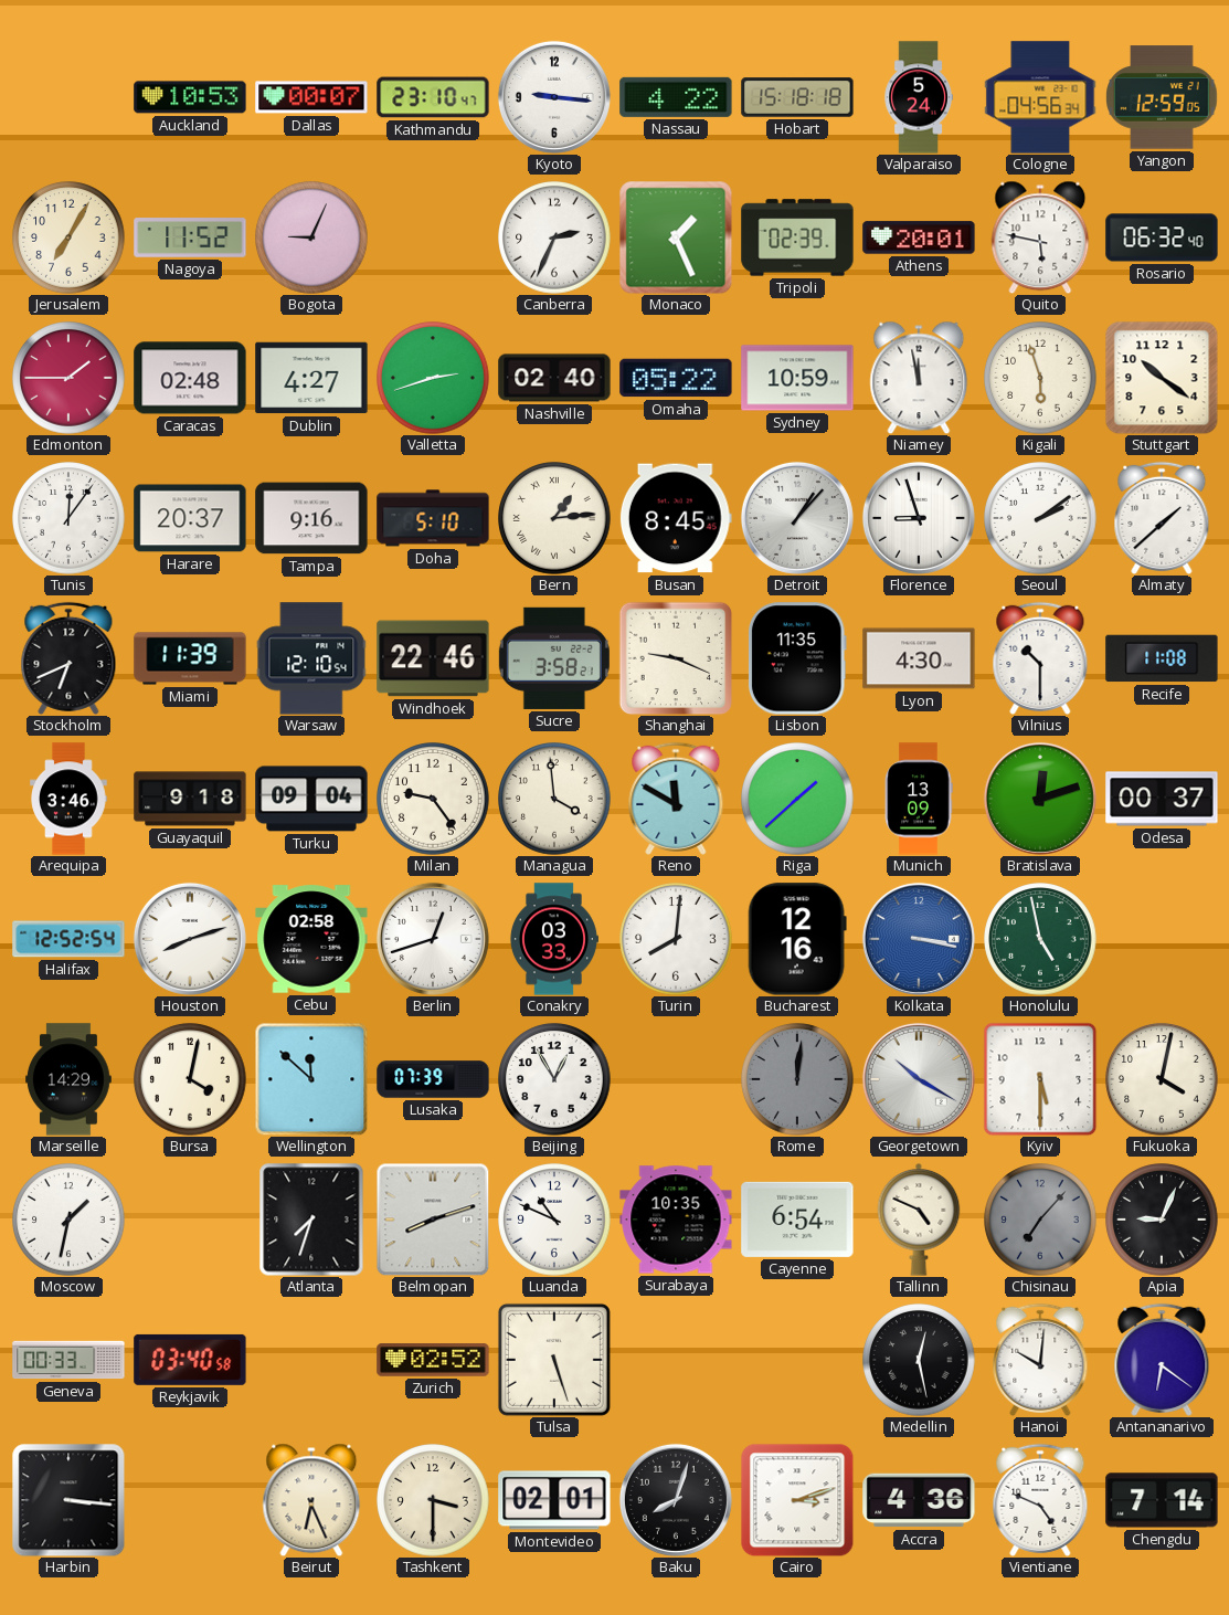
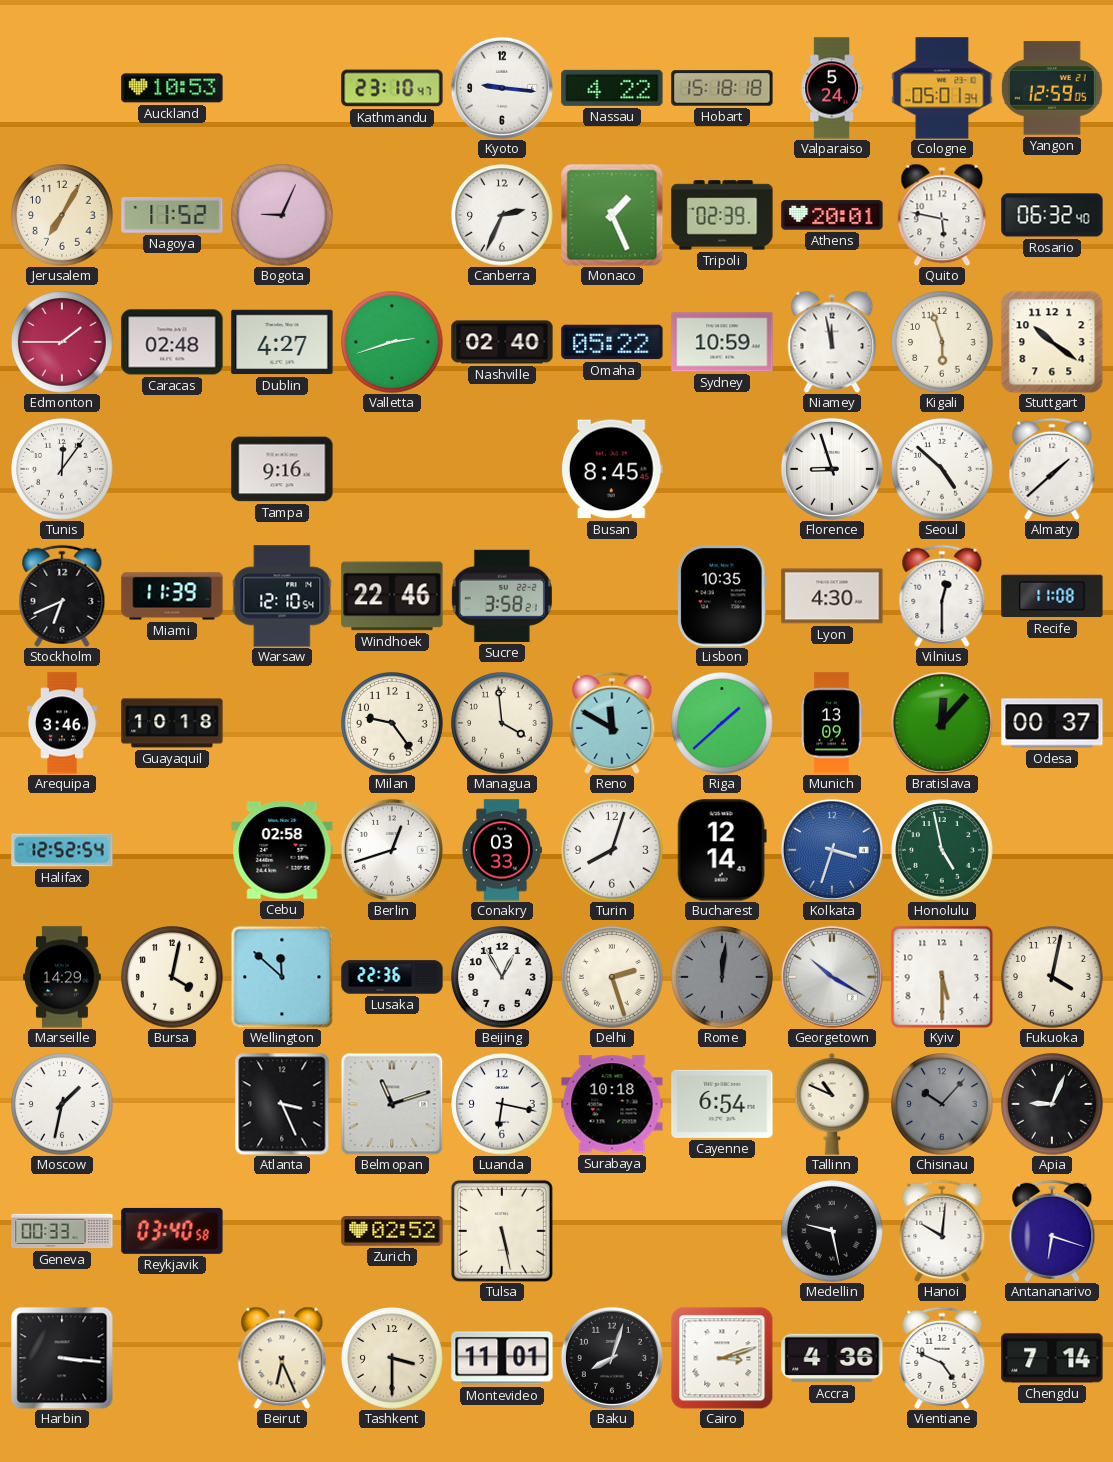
Dallas: 00:07 -> none (311, 97)
Cologne: 04:56 -> 05:01 (942, 88)
Harare: 20:37 -> none (190, 518)
Doha: 5:10 -> none (433, 518)
Bern: 1:14 -> none (554, 518)
Detroit: 1:07 -> none (797, 518)
Seoul: 2:09 -> 4:52 (942, 469)
Shanghai: 9:19 -> none (676, 658)
Lisbon: 11:35 -> 10:35 (722, 596)
Vilnius: 10:30 -> 12:30 (942, 596)
Guayaquil: 9:18 -> 10:18 (172, 723)
Turku: 09:04 -> none (311, 799)
Bratislava: 12:12 -> 12:07 (942, 723)
Houston: 8:12 -> none (190, 939)
Turin: 8:01 -> 8:03 (612, 850)
Bucharest: 12:16 -> 12:14 (722, 850)
Kolkata: 3:17 -> 3:33 (832, 850)
Lusaka: 07:39 -> 22:36 (392, 977)
Delhi: none -> 2:27 (612, 977)
Atlanta: 7:33 -> 3:26 (282, 1104)
Belmopan: 8:12 -> 11:12 (392, 1104)
Luanda: 10:49 -> 6:17 (502, 1104)
Surabaya: 10:35 -> 10:18 (612, 1104)
Tallinn: 4:49 -> 10:49 (832, 1105)
Chisinau: 7:07 -> 10:07 (942, 1104)
Tulsa: 5:27 -> 5:28 (502, 1231)
Medellin: 12:28 -> 9:28 (832, 1231)
Antananarivo: 6:21 -> 6:18 (1052, 1231)
Montevideo: 02:01 -> 11:01 (502, 1358)
